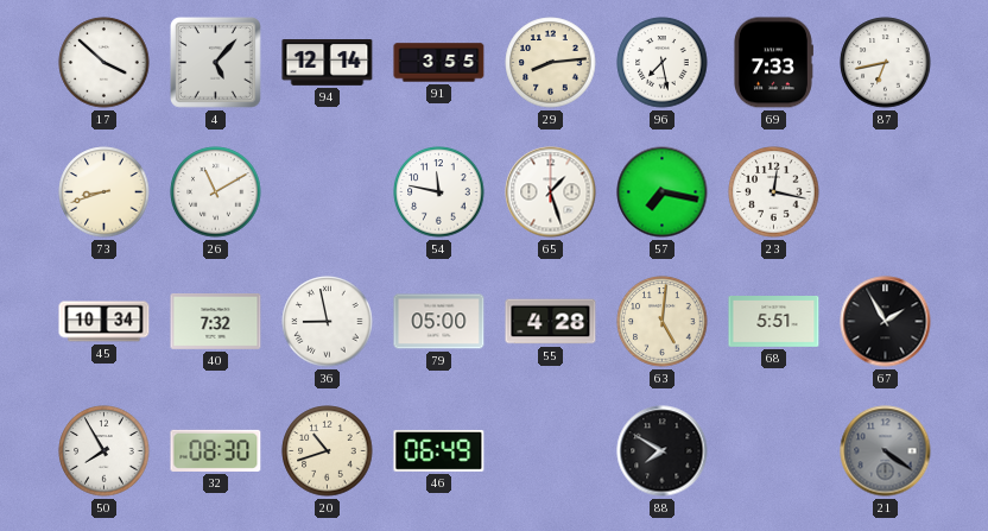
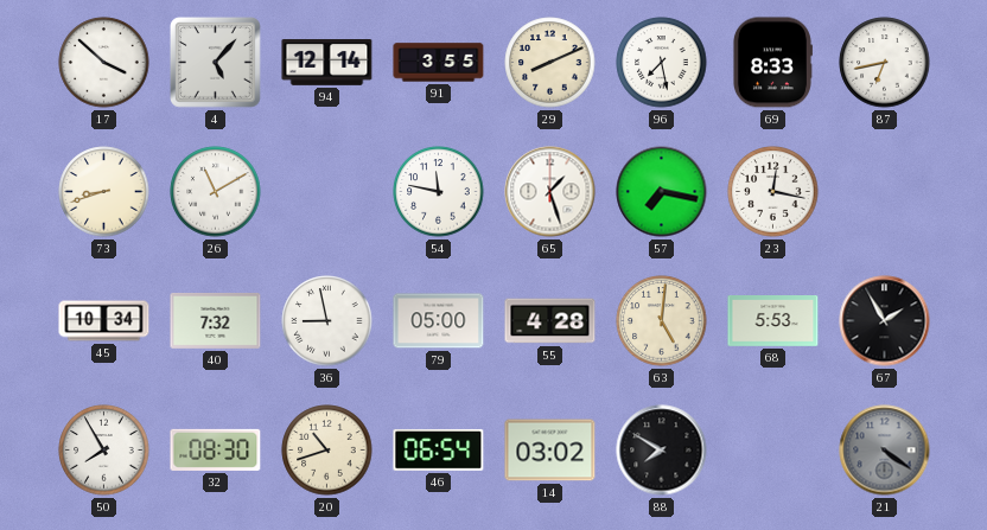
29: 8:14 -> 8:11 (550, 63)
69: 7:33 -> 8:33 (772, 63)
68: 5:51 -> 5:53 (773, 321)
46: 06:49 -> 06:54 (439, 449)
14: none -> 03:02 (550, 451)
